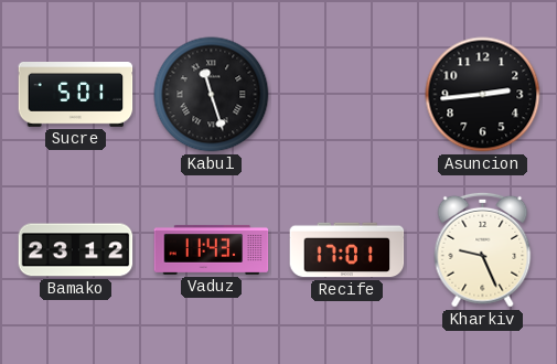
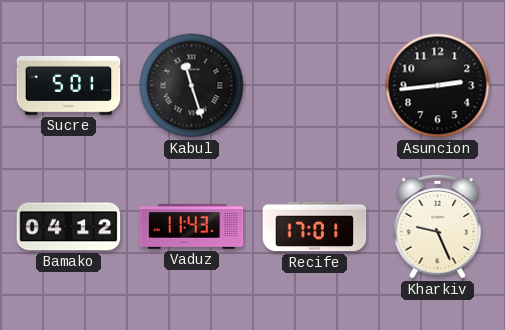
Bamako: 23:12 -> 04:12 (69, 227)
